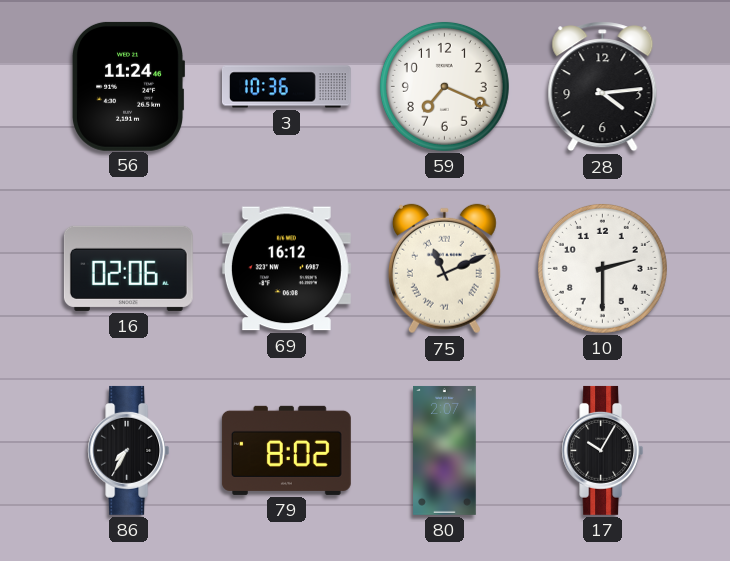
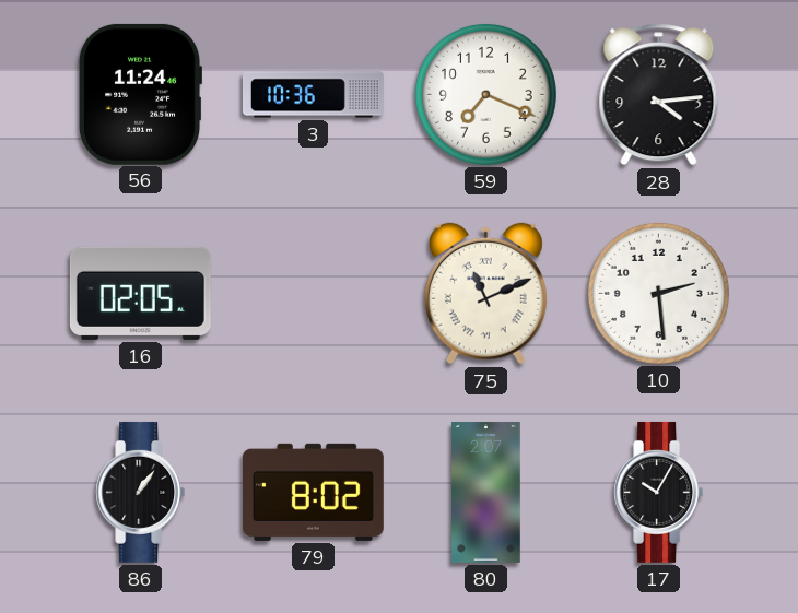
16: 02:06 -> 02:05 (140, 293)
69: 16:12 -> none (286, 269)
10: 2:30 -> 2:29 (658, 293)
86: 7:35 -> 1:06 (141, 492)
